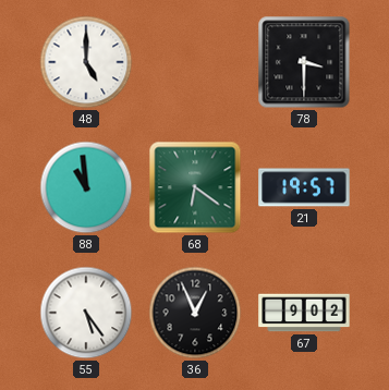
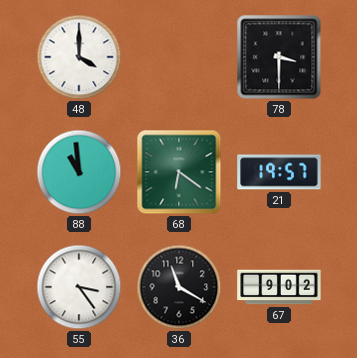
48: 5:00 -> 4:00 (79, 57)
55: 5:24 -> 3:24 (79, 287)
36: 12:56 -> 11:20 (179, 287)
